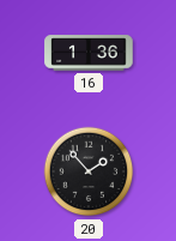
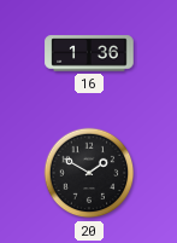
20: 1:53 -> 1:50 (89, 173)
